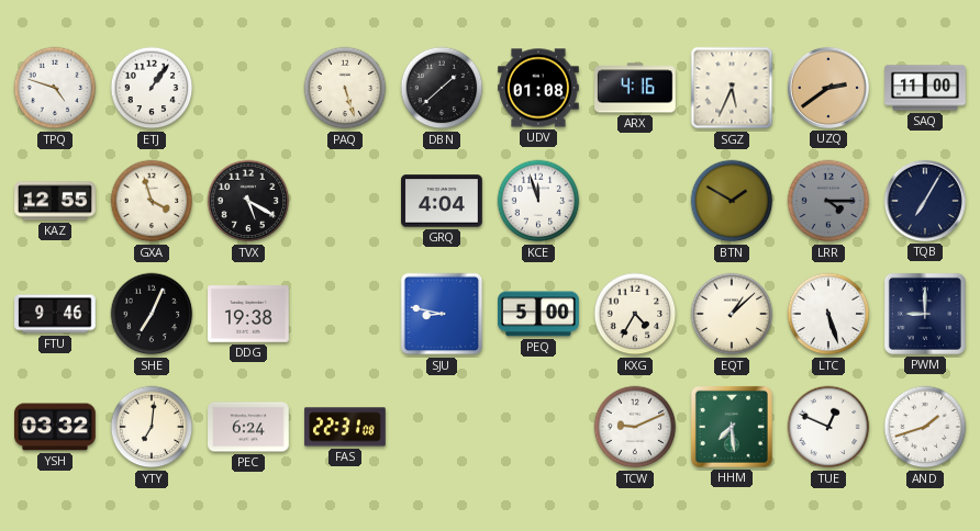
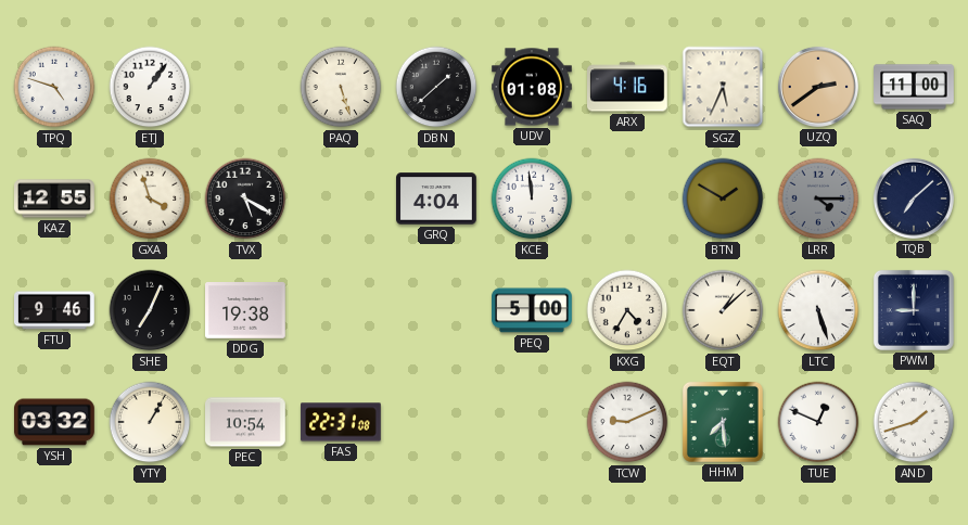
KCE: 11:57 -> 11:59 (532, 199)
TQB: 7:05 -> 7:08 (914, 199)
SJU: 8:47 -> none (442, 314)
YTY: 7:01 -> 1:05 (150, 422)
PEC: 6:24 -> 10:54 (245, 422)
